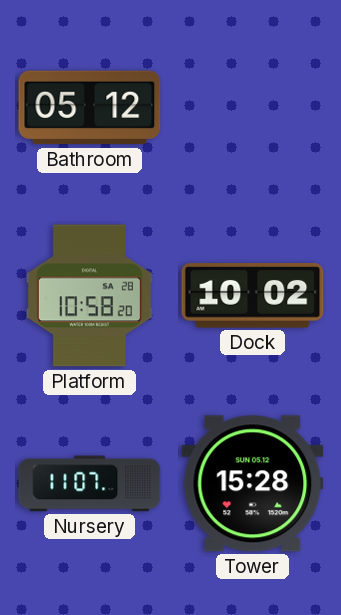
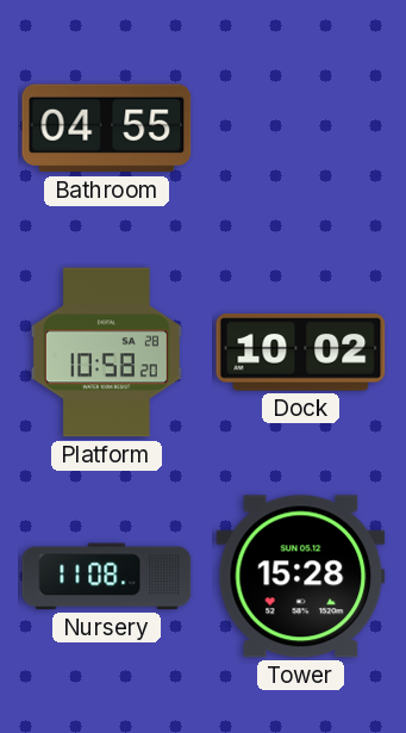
Bathroom: 05:12 -> 04:55 (107, 129)
Nursery: 11:07 -> 11:08 (107, 577)
